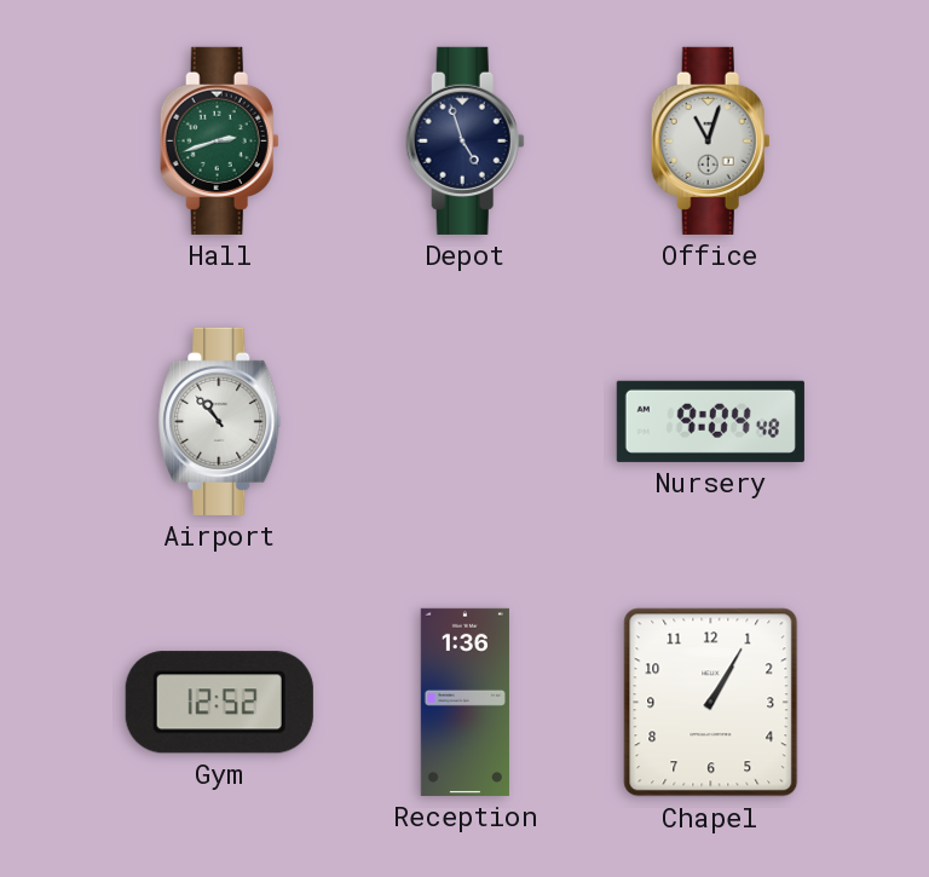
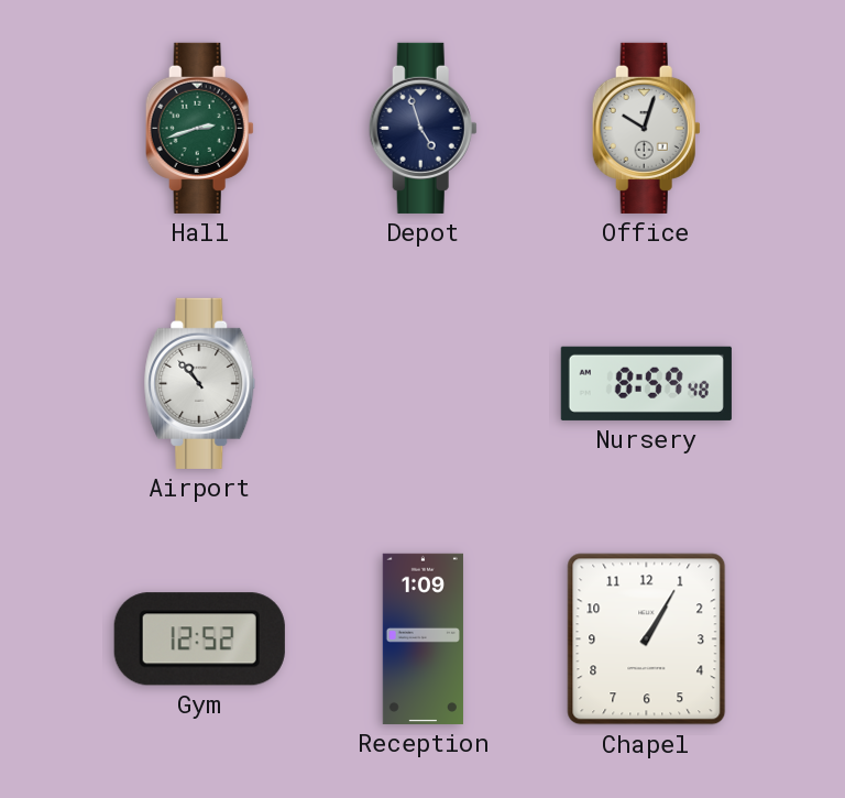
Office: 11:03 -> 10:03 (646, 128)
Nursery: 9:04 -> 8:59 (646, 383)
Reception: 1:36 -> 1:09 (422, 638)
